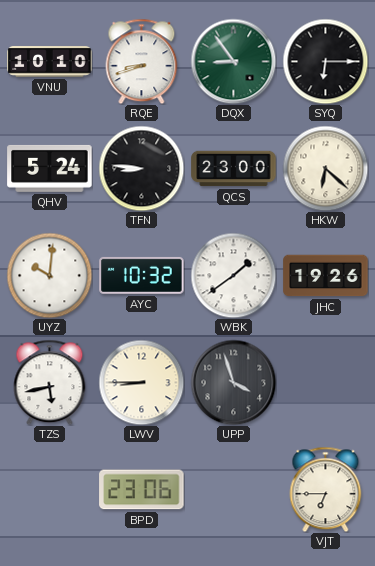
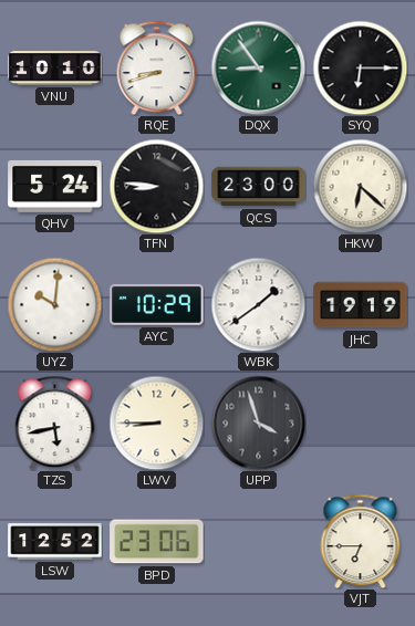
AYC: 10:32 -> 10:29 (157, 304)
JHC: 19:26 -> 19:19 (361, 305)
LSW: none -> 12:52 (55, 542)
